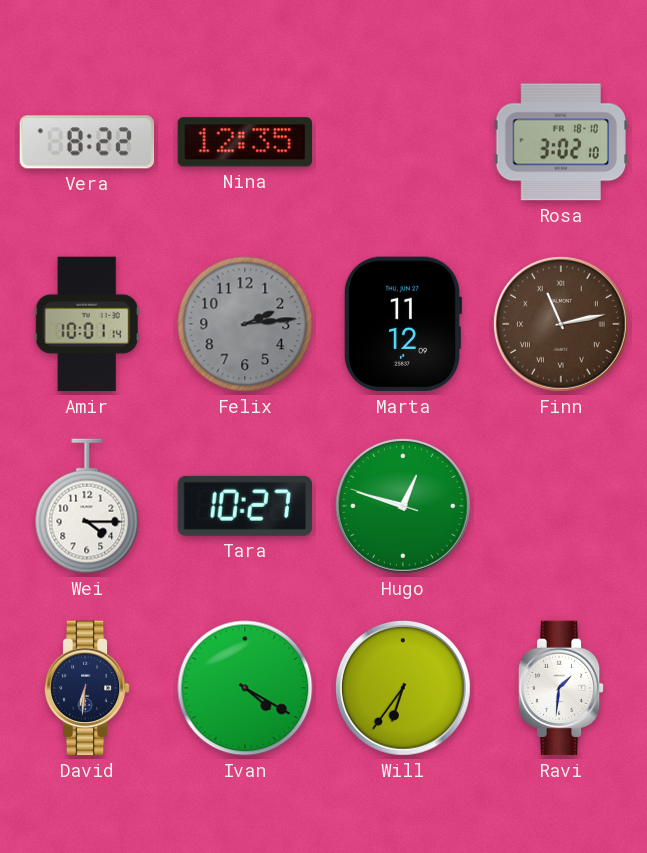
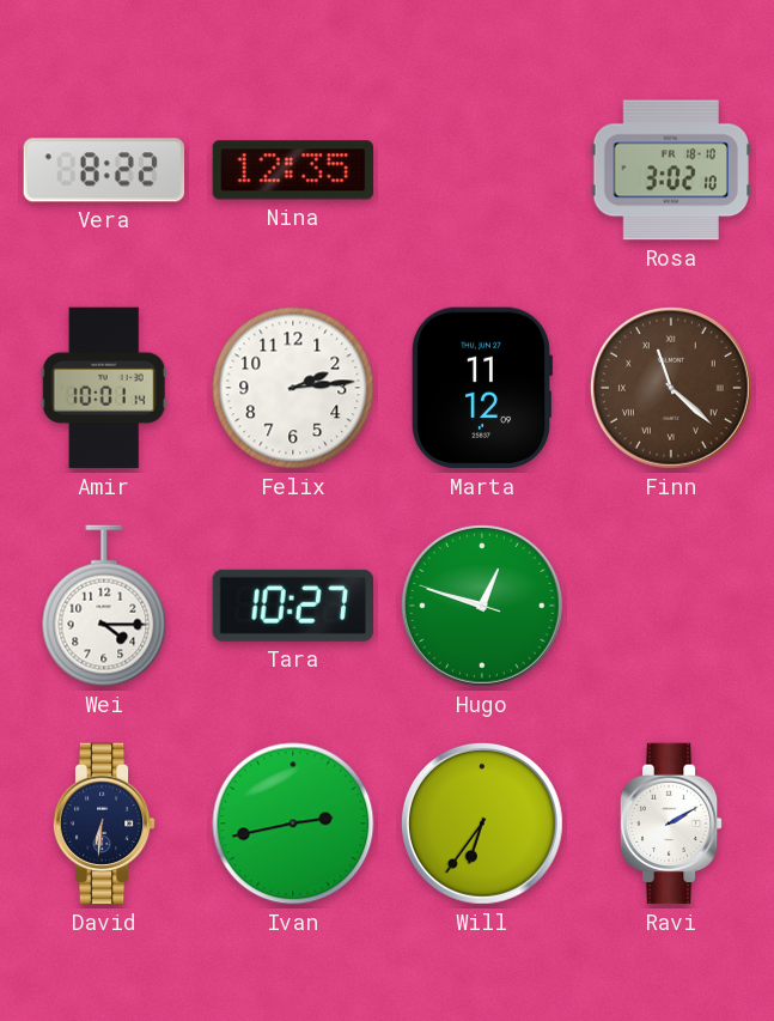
Felix dial: grey -> white (293, 388)
Finn: 11:13 -> 11:22 (671, 388)
Ivan: 4:20 -> 2:43 (293, 824)
Ravi: 1:31 -> 2:10 (671, 824)
